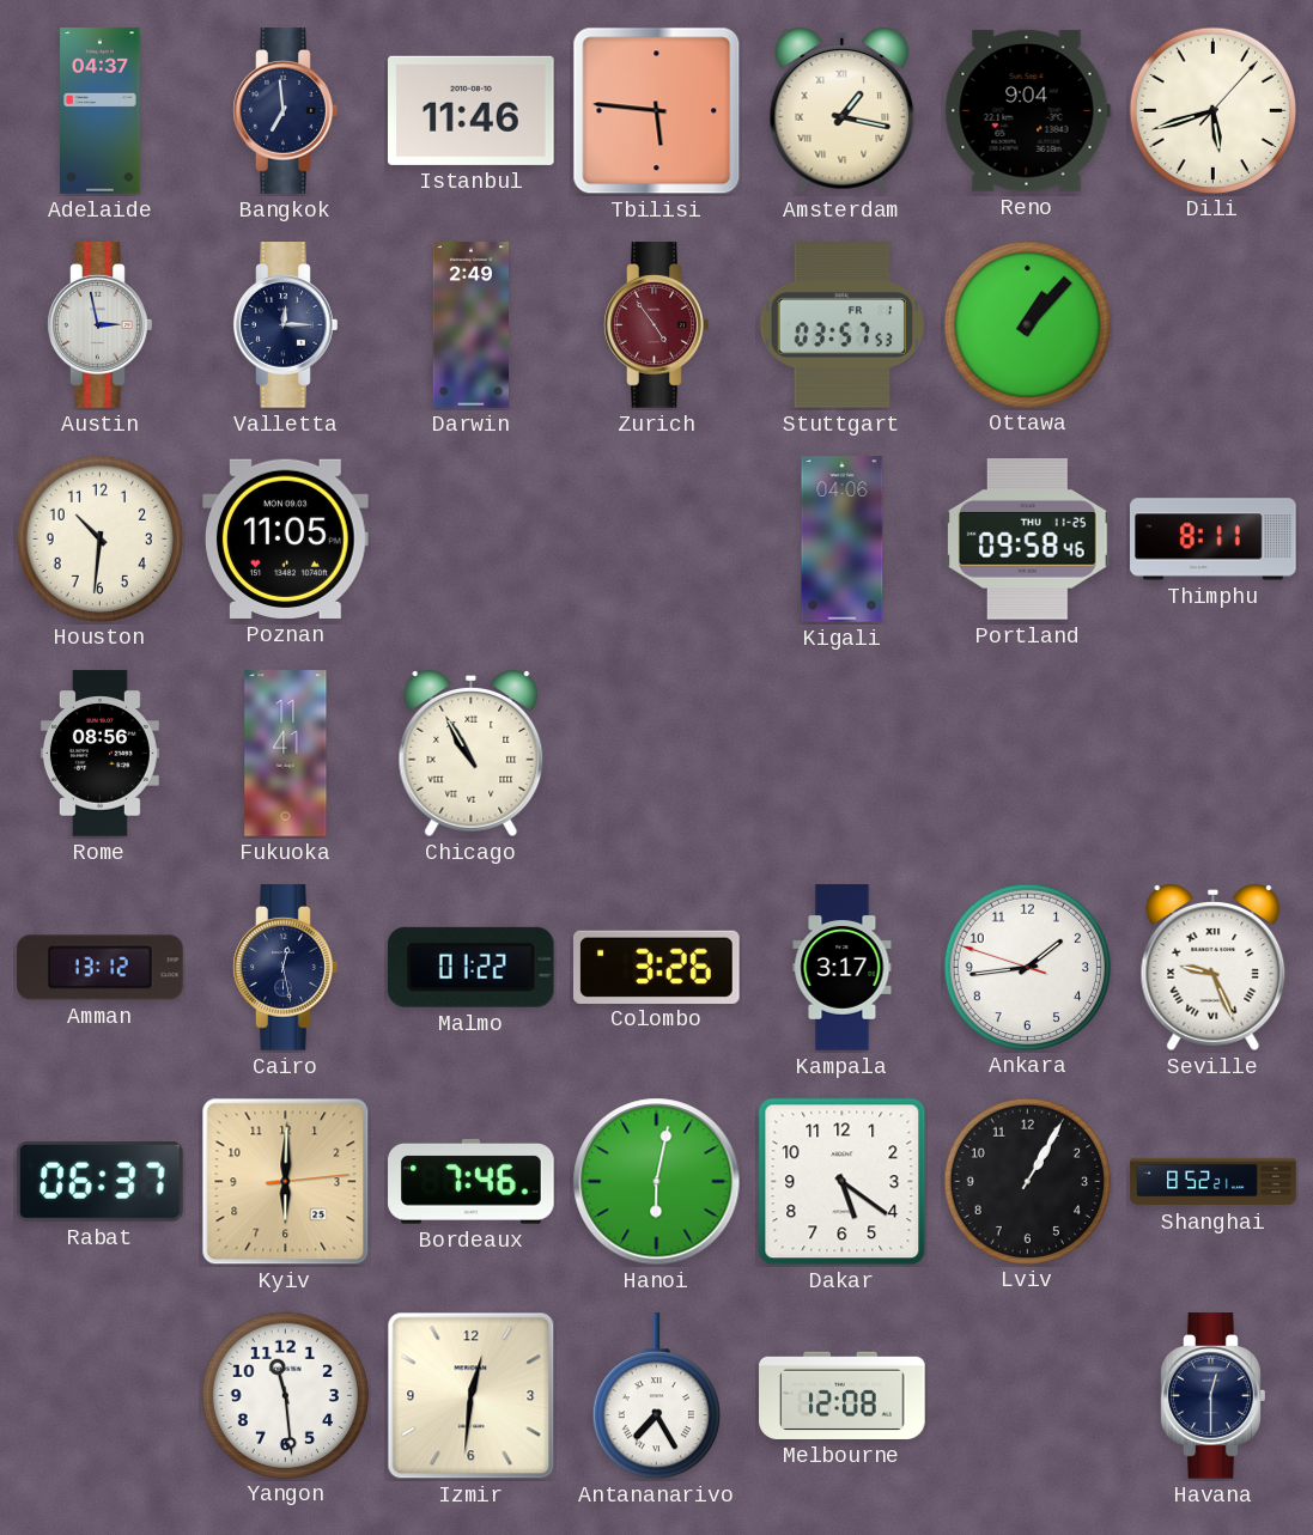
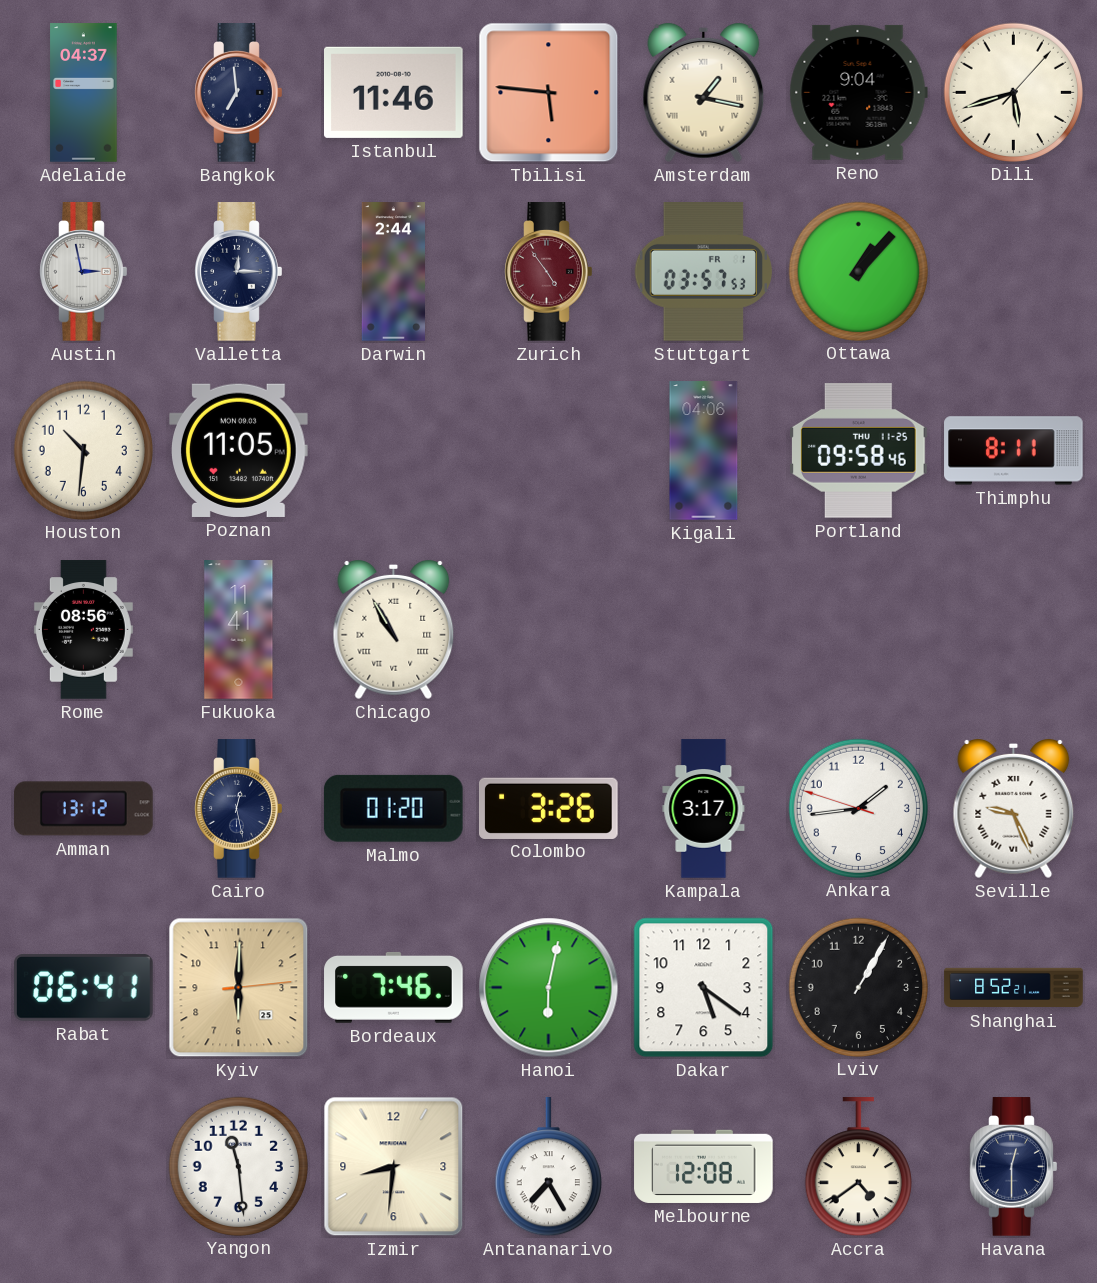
Darwin: 2:49 -> 2:44 (393, 272)
Malmo: 01:22 -> 01:20 (393, 808)
Rabat: 06:37 -> 06:41 (84, 988)
Izmir: 12:31 -> 8:31 (394, 1167)
Accra: none -> 4:39 (858, 1167)
